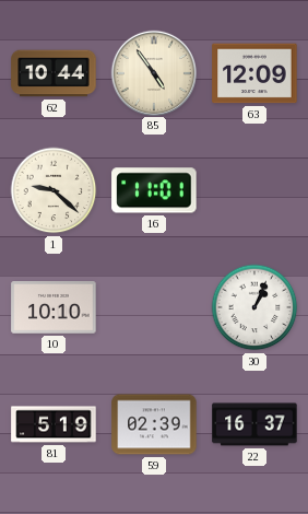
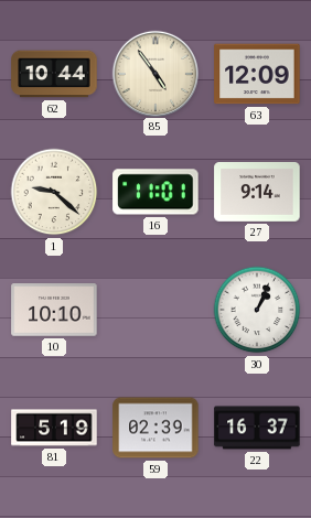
27: none -> 9:14 (257, 193)
